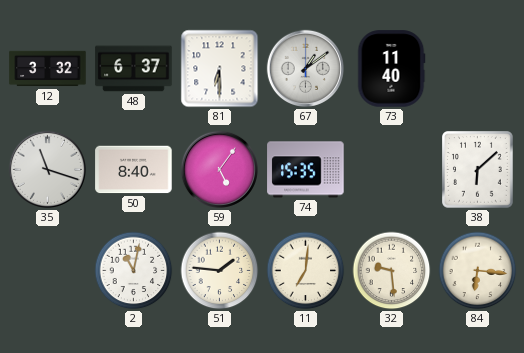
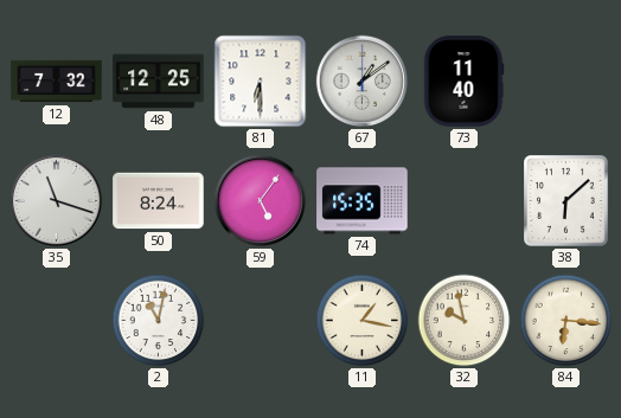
12: 3:32 -> 7:32 (57, 82)
48: 6:37 -> 12:25 (159, 82)
50: 8:40 -> 8:24 (159, 201)
51: 1:46 -> none (220, 271)
11: 7:01 -> 1:17 (363, 321)
32: 9:29 -> 9:58 (465, 321)
